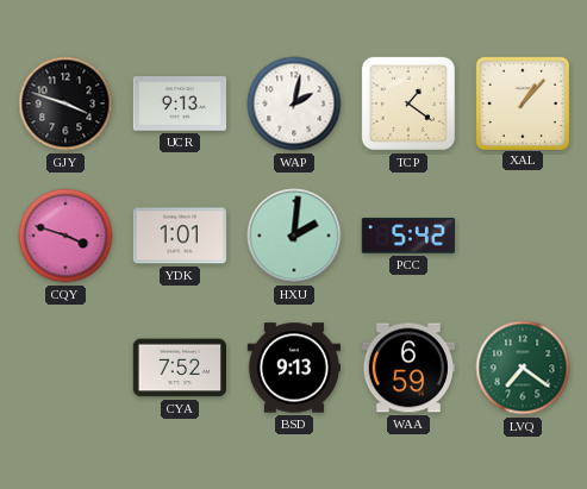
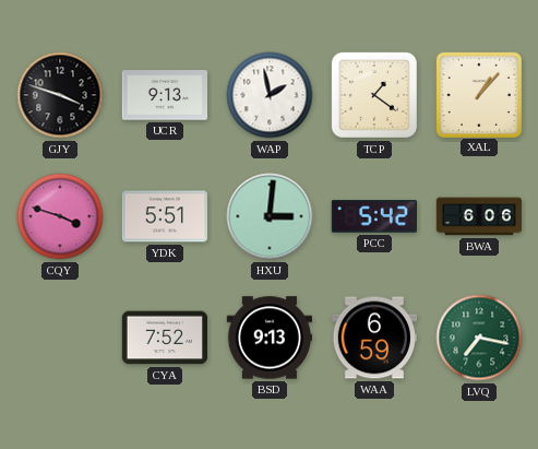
WAP: 2:02 -> 1:58 (270, 95)
YDK: 1:01 -> 5:51 (164, 216)
HXU: 2:01 -> 3:01 (270, 216)
BWA: none -> 6:06 (479, 216)
LVQ: 7:21 -> 7:17 (479, 338)
